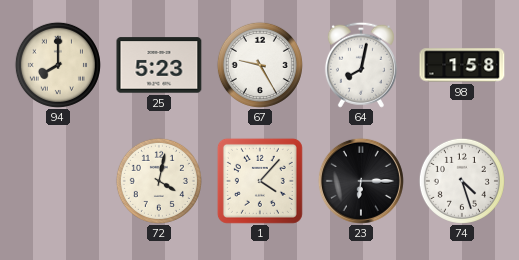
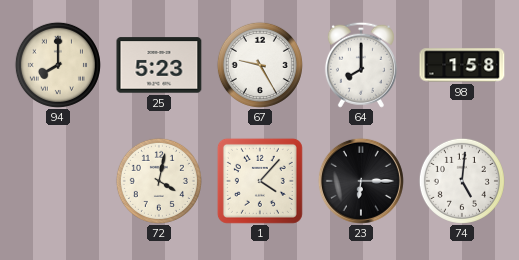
64: 8:02 -> 8:00 (361, 65)
74: 4:27 -> 5:01 (462, 181)
